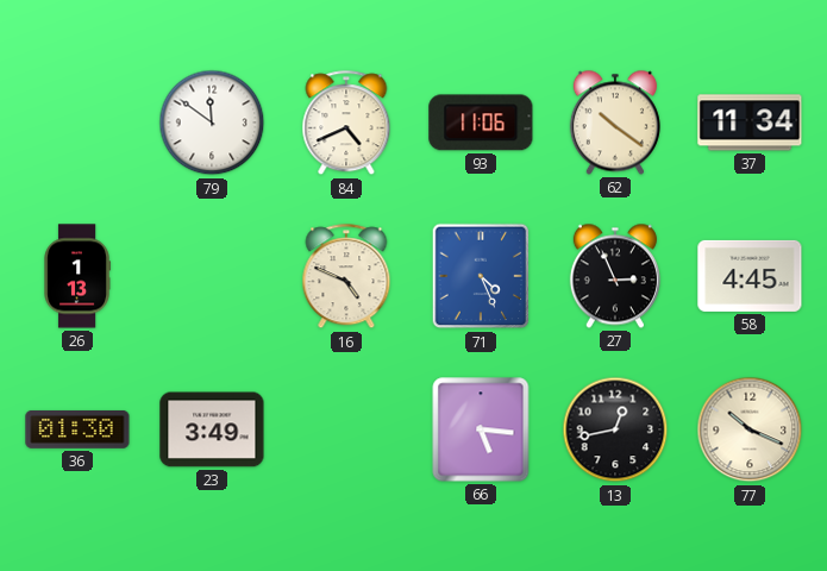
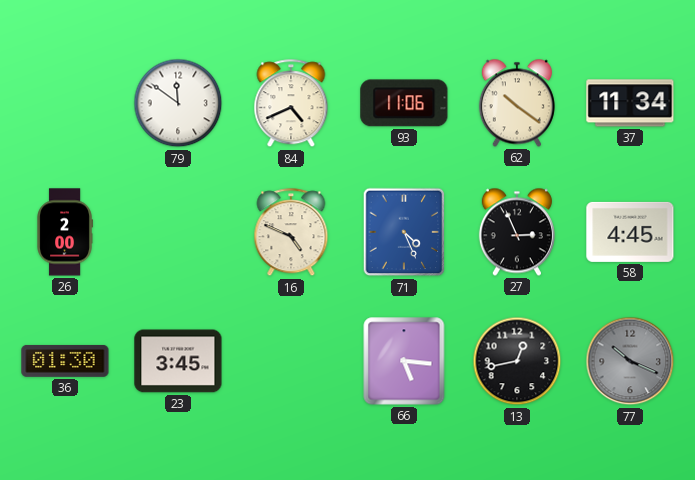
26: 1:13 -> 2:00 (65, 232)
23: 3:49 -> 3:45 (178, 361)
77 dial: cream -> grey (630, 361)
